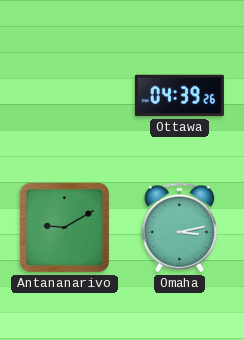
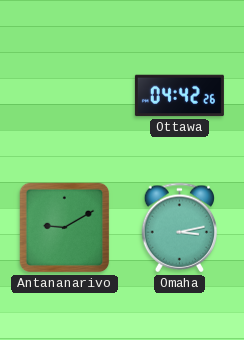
Ottawa: 04:39 -> 04:42 (179, 96)
